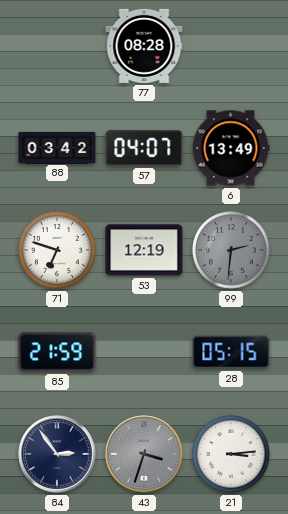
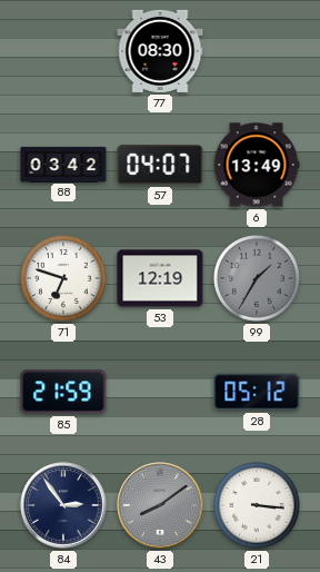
77: 08:28 -> 08:30 (160, 51)
99: 2:31 -> 1:35 (258, 279)
28: 05:15 -> 05:12 (257, 392)
43: 3:33 -> 8:09 (160, 505)
21: 3:14 -> 3:16 (258, 506)
